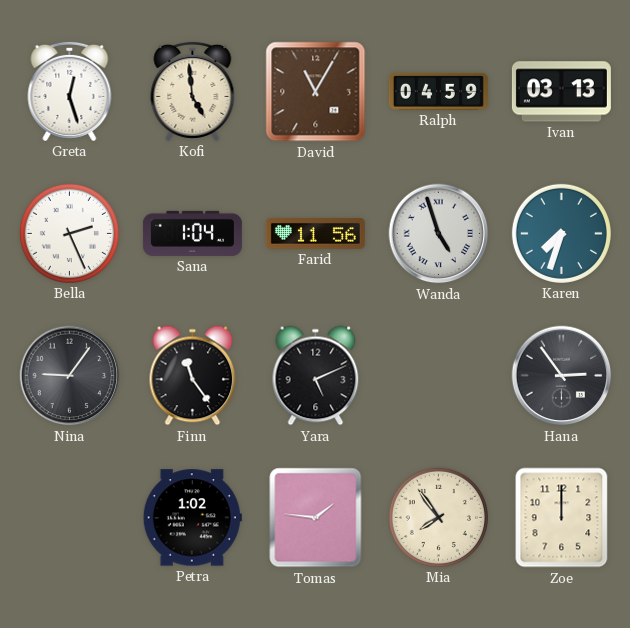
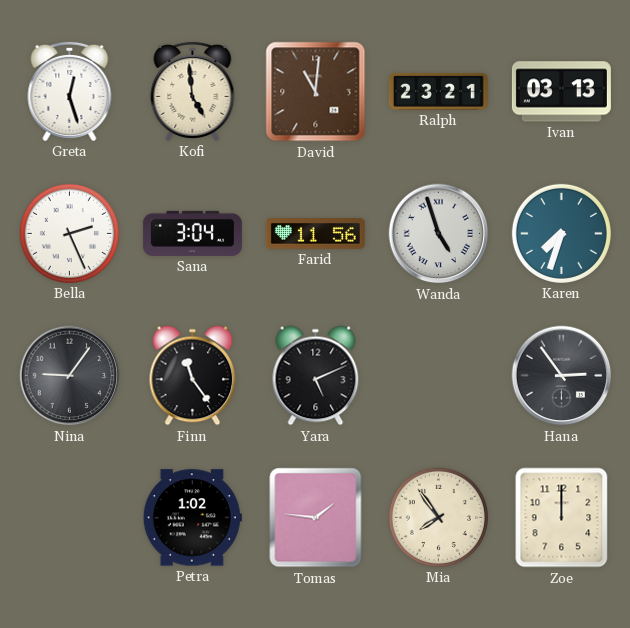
David: 11:05 -> 11:01 (316, 92)
Ralph: 04:59 -> 23:21 (438, 91)
Sana: 1:04 -> 3:04 (192, 233)
